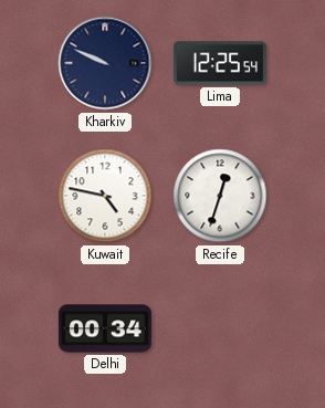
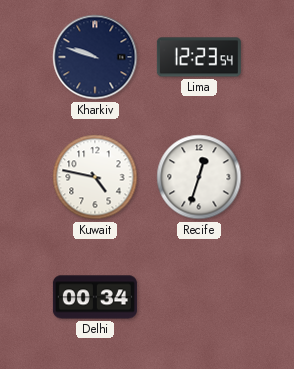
Kharkiv: 9:49 -> 9:48 (95, 57)
Lima: 12:25 -> 12:23 (199, 57)
